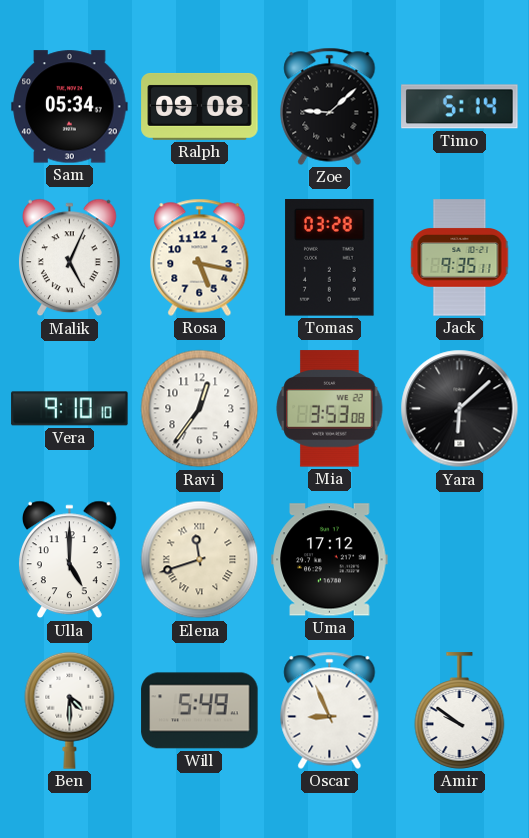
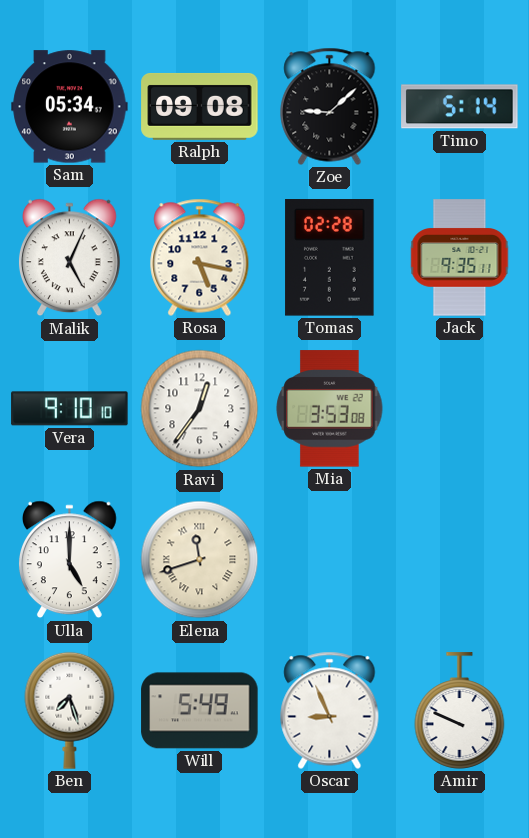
Tomas: 03:28 -> 02:28 (330, 258)
Yara: 6:08 -> none (460, 409)
Uma: 17:12 -> none (330, 560)
Ben: 4:30 -> 7:27 (70, 710)
Amir: 9:51 -> 9:49 (460, 711)
